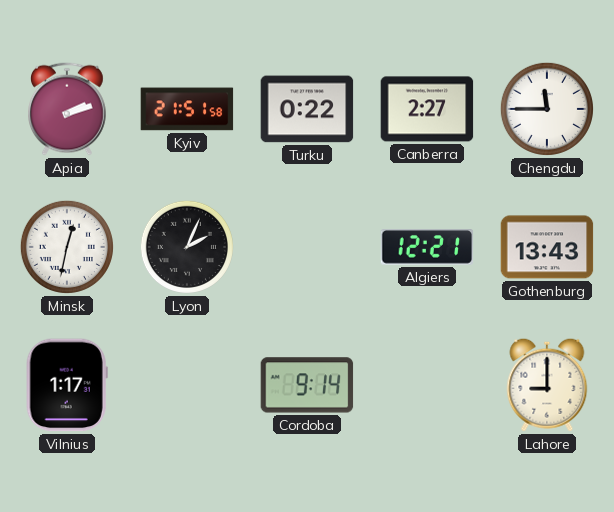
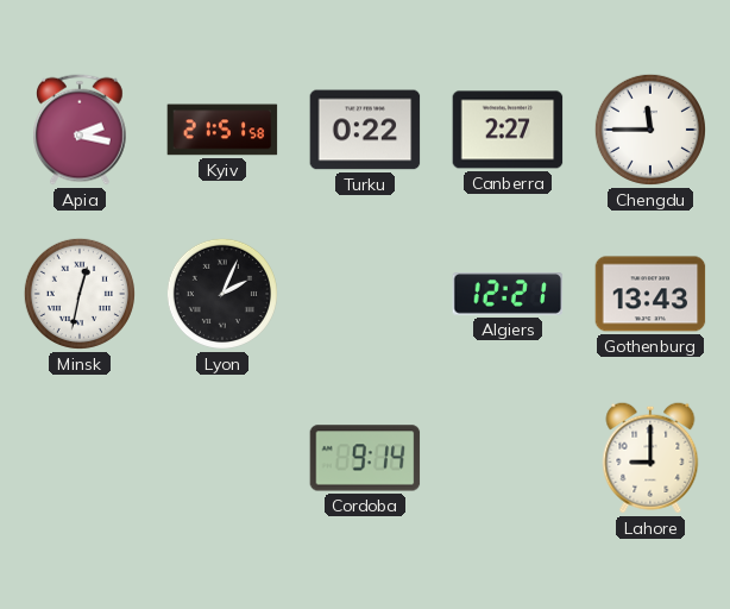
Apia: 2:12 -> 2:17 (81, 130)
Vilnius: 1:17 -> none (67, 385)
